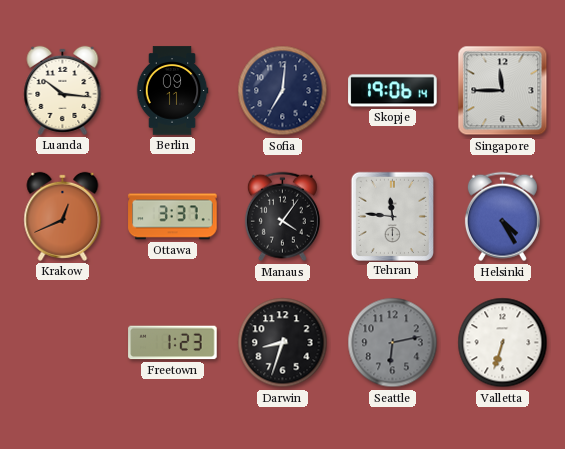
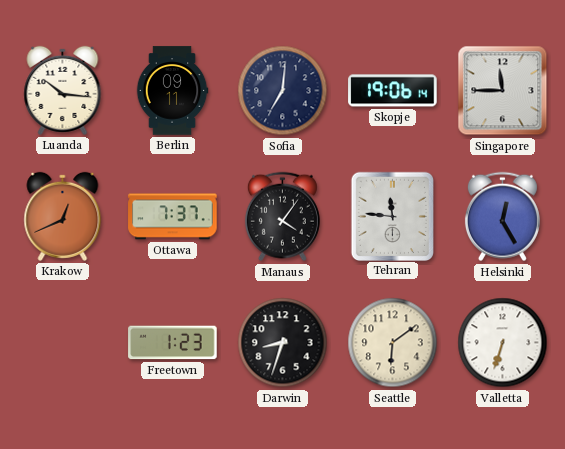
Ottawa: 3:37 -> 7:37 (173, 217)
Helsinki: 4:25 -> 12:25 (502, 217)
Seattle: 6:13 -> 6:09 (393, 343)
Seattle dial: grey -> cream (393, 343)
